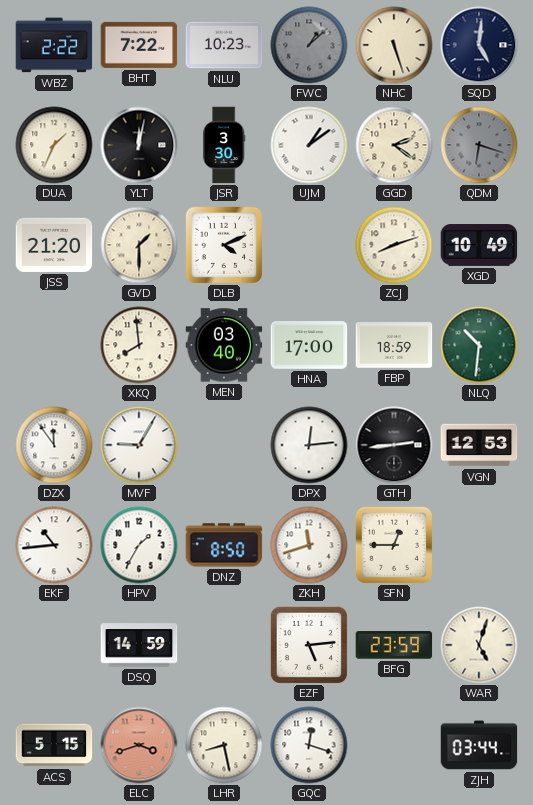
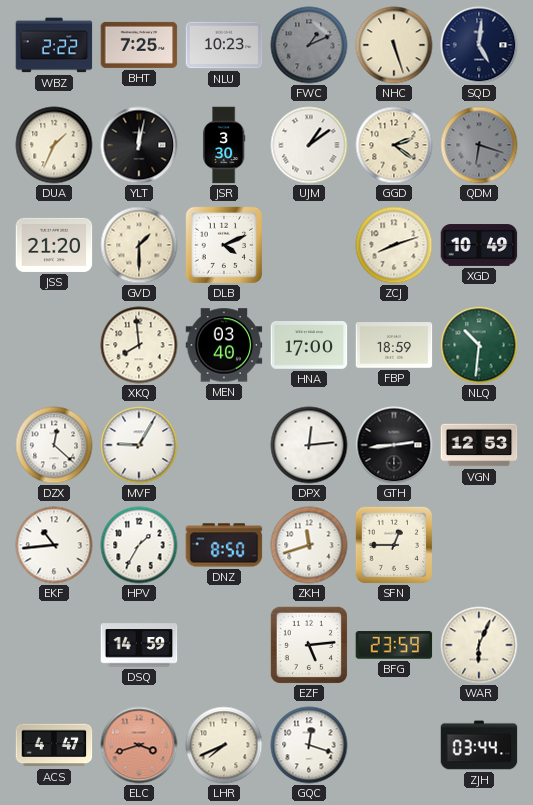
BHT: 7:22 -> 7:25 (139, 45)
FWC: 1:08 -> 1:11 (309, 45)
DZX: 11:54 -> 12:22 (54, 445)
WAR: 5:03 -> 6:04 (479, 645)
ACS: 5:15 -> 4:47 (54, 745)
LHR: 8:28 -> 7:41 (224, 745)
